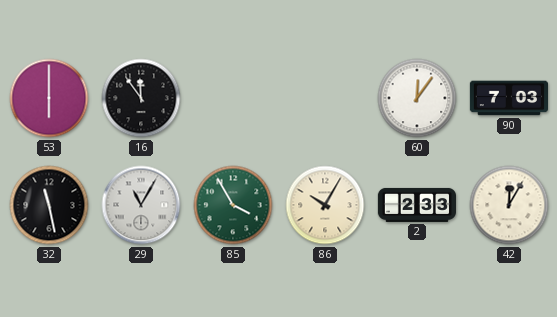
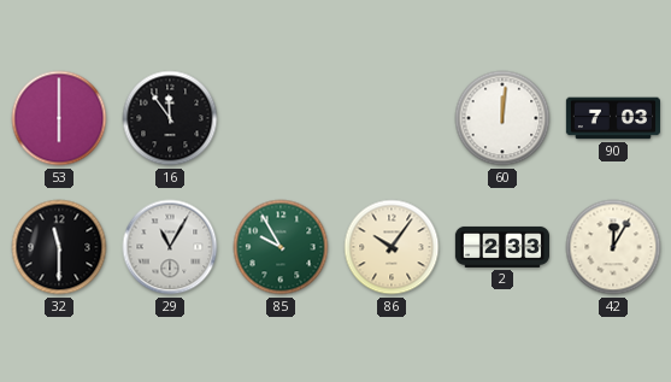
60: 12:06 -> 12:01 (502, 118)
32: 11:28 -> 11:30 (59, 247)
85: 3:55 -> 9:55 (281, 247)
86: 10:05 -> 10:06 (392, 247)
